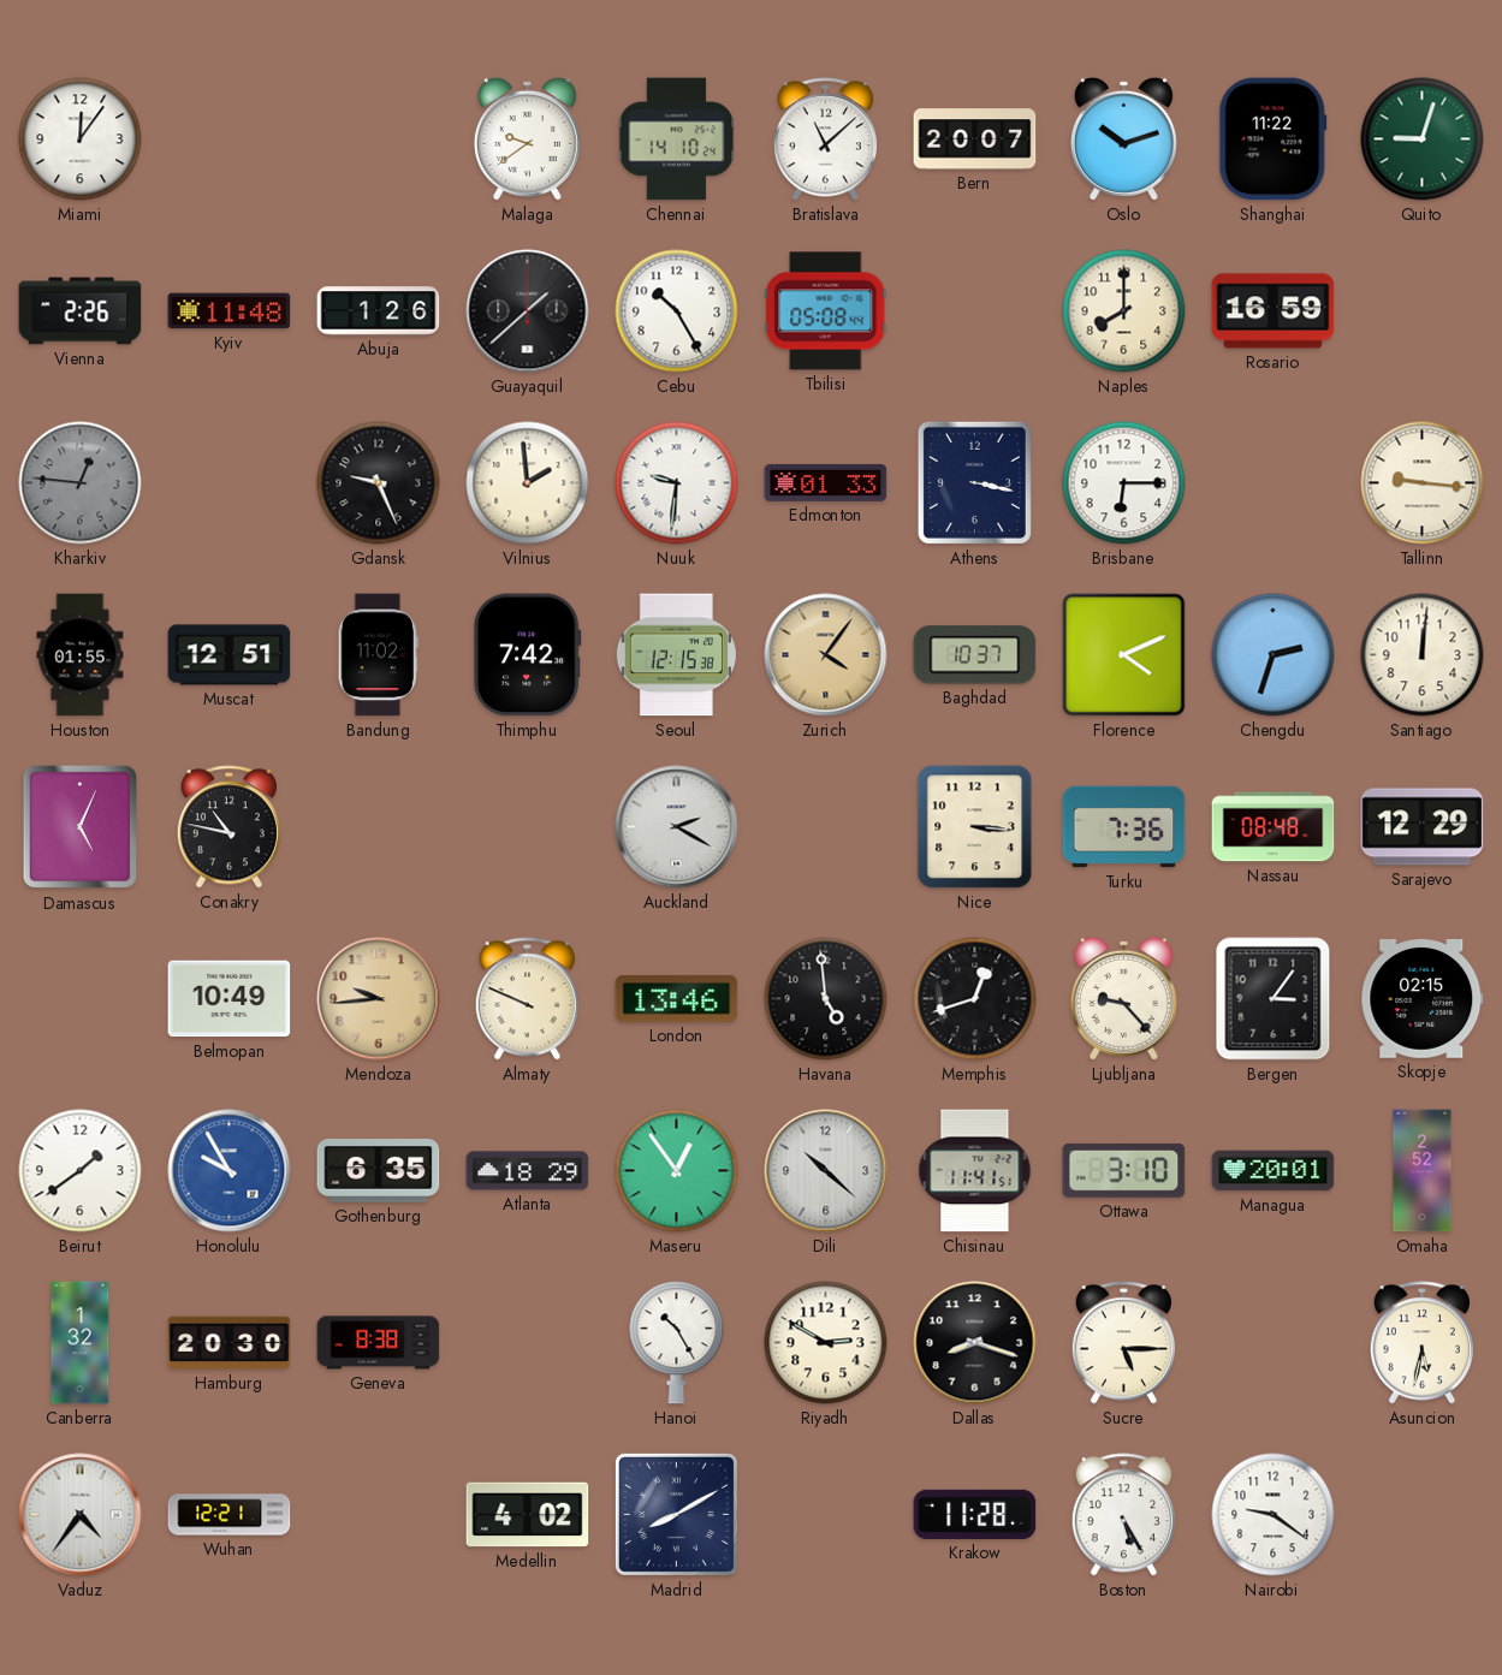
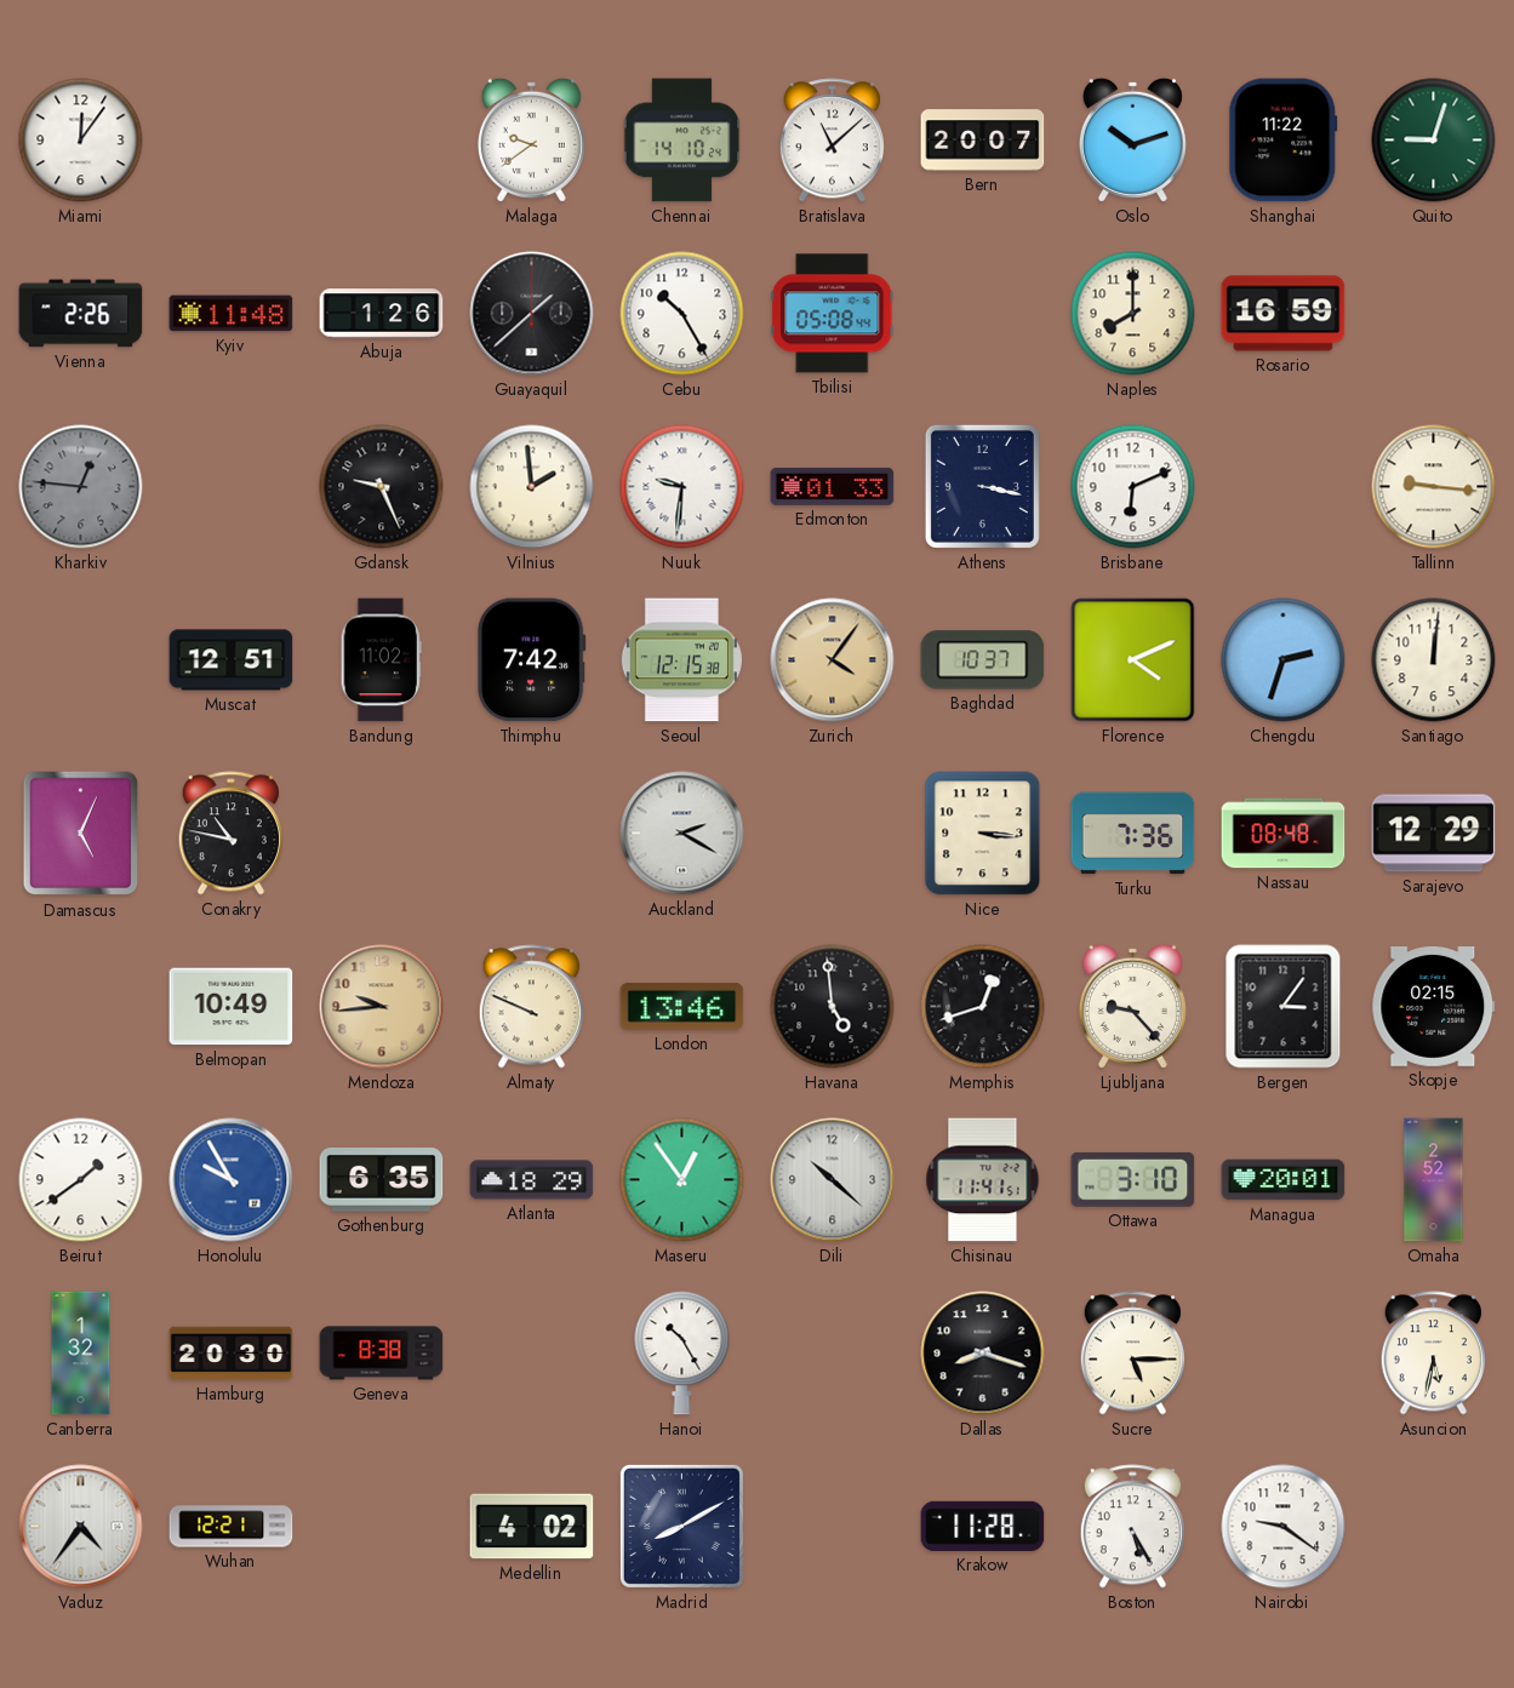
Brisbane: 6:15 -> 6:11 (1133, 487)
Houston: 01:55 -> none (81, 655)
Riyadh: 2:50 -> none (826, 1343)
